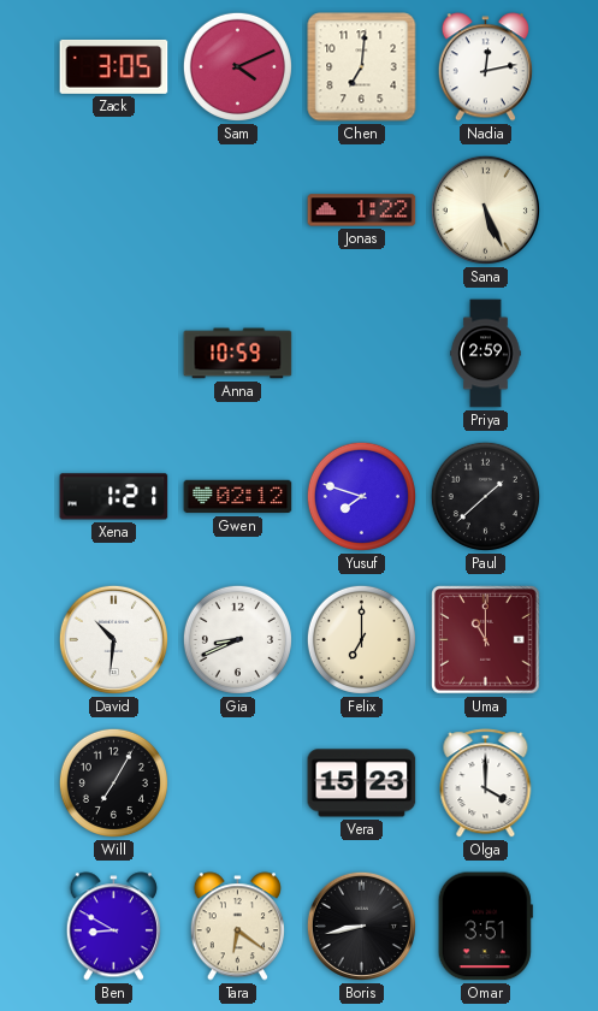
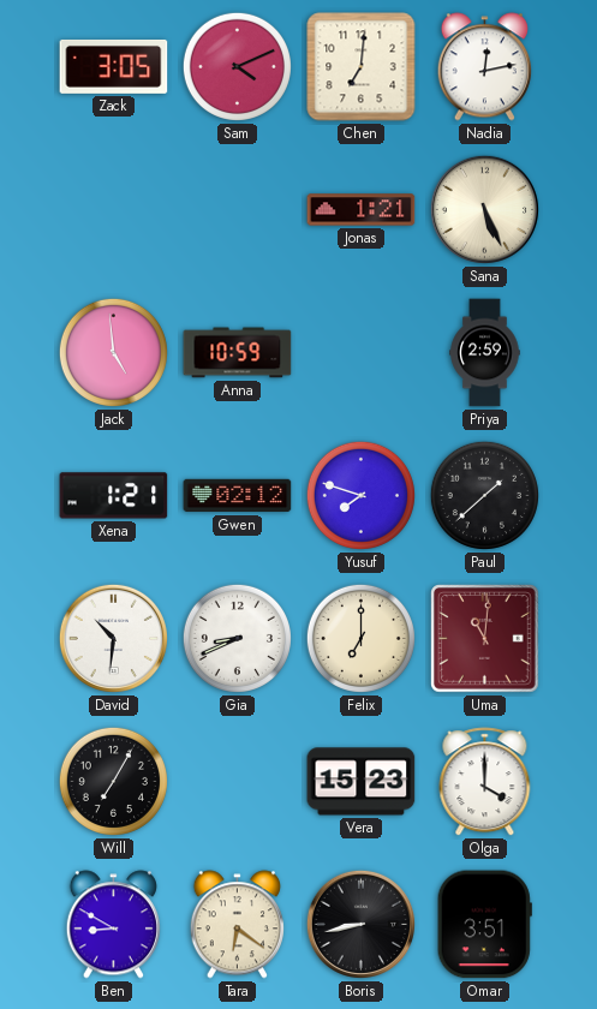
Jonas: 1:22 -> 1:21 (362, 210)
Jack: none -> 4:59 (113, 352)
Uma: 11:00 -> 11:01 (485, 639)
